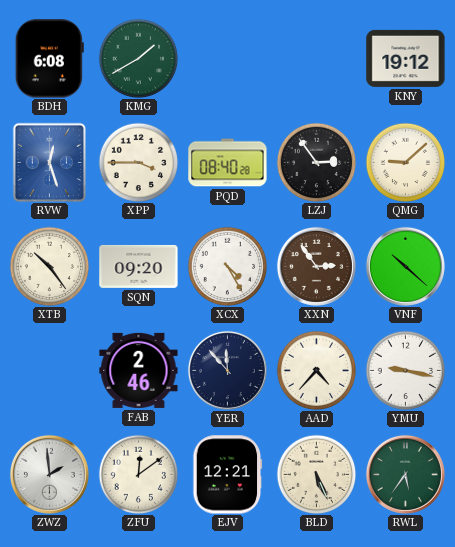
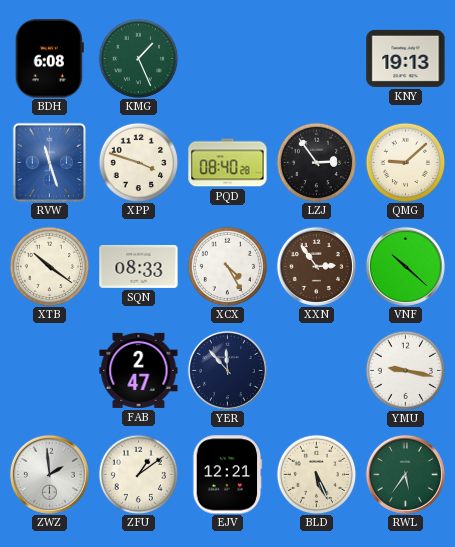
KMG: 1:40 -> 1:26 (138, 58)
KNY: 19:12 -> 19:13 (406, 58)
RVW: 12:27 -> 11:27 (49, 162)
XPP: 3:45 -> 3:48 (138, 162)
XTB: 10:24 -> 10:21 (49, 266)
SQN: 09:20 -> 08:33 (139, 266)
FAB: 2:46 -> 2:47 (139, 370)
AAD: 4:37 -> none (316, 370)
ZFU: 12:09 -> 1:09 (138, 474)
